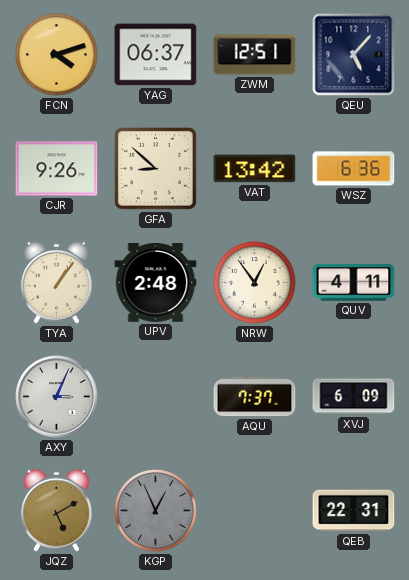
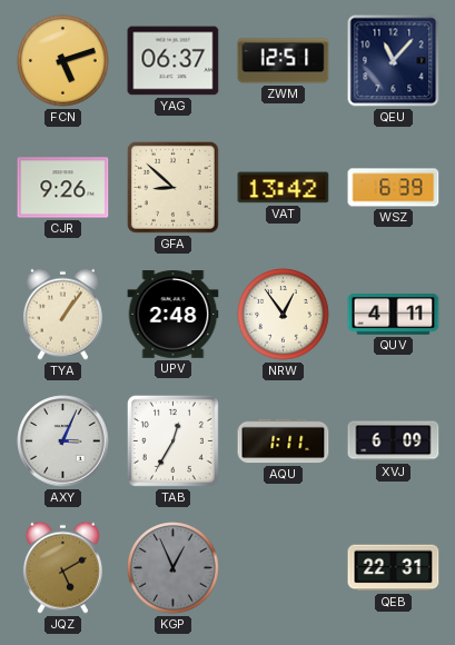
FCN: 4:12 -> 5:12 (63, 61)
QEU: 5:07 -> 11:07 (394, 61)
WSZ: 6:36 -> 6:39 (394, 188)
TAB: none -> 12:35 (172, 440)
AQU: 7:37 -> 1:11 (284, 441)
